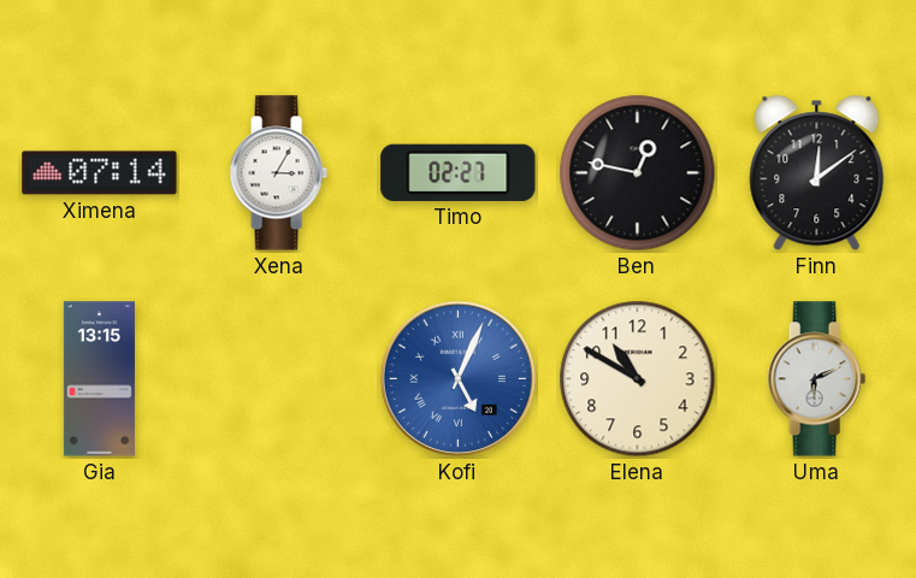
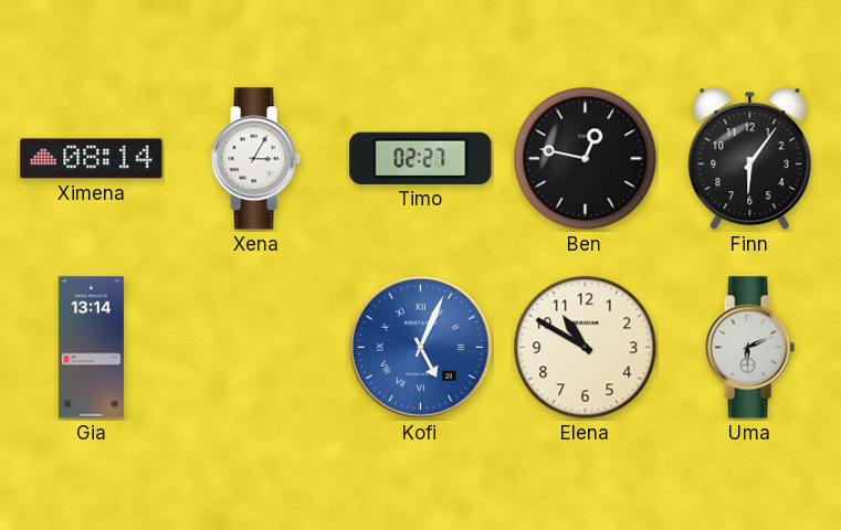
Ximena: 07:14 -> 08:14 (92, 159)
Finn: 12:09 -> 6:06 (750, 159)
Gia: 13:15 -> 13:14 (91, 348)
